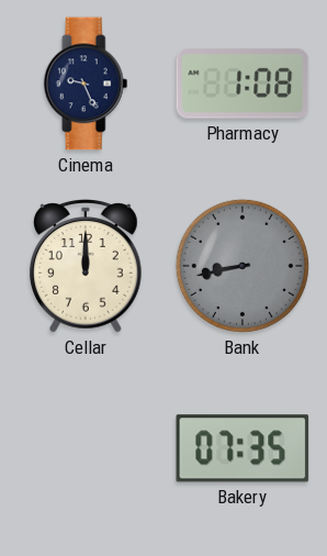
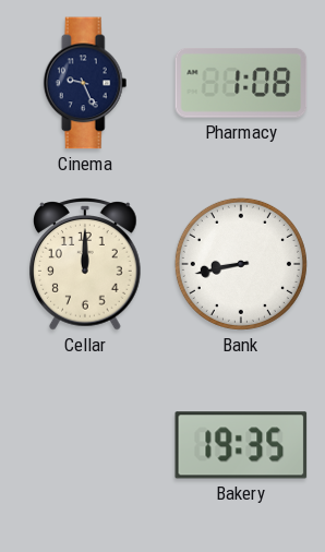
Bank dial: grey -> white (241, 264)
Bakery: 07:35 -> 19:35 (241, 445)
